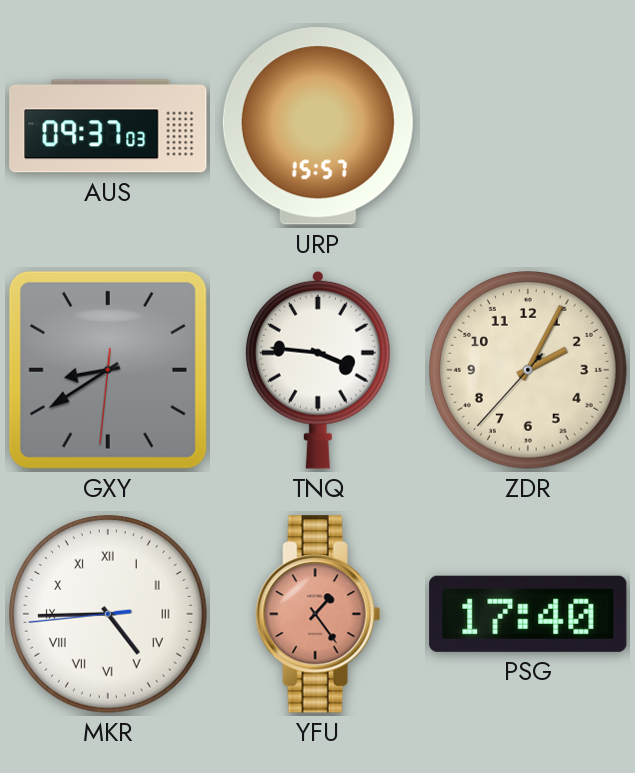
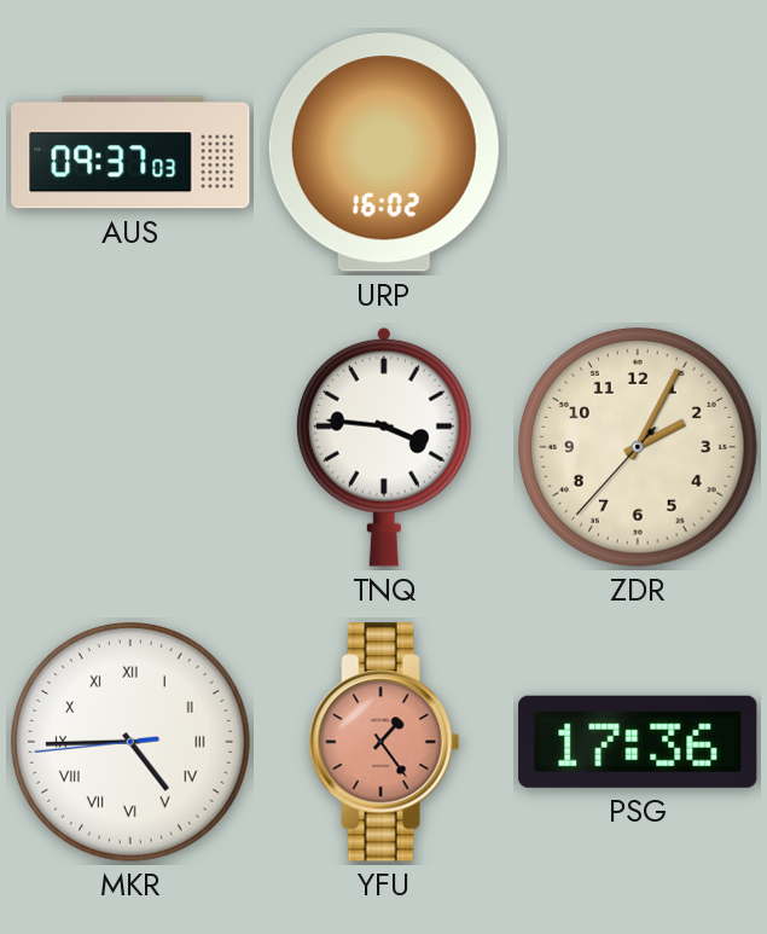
URP: 15:57 -> 16:02 (384, 152)
GXY: 8:39 -> none (108, 370)
PSG: 17:40 -> 17:36 (638, 742)
